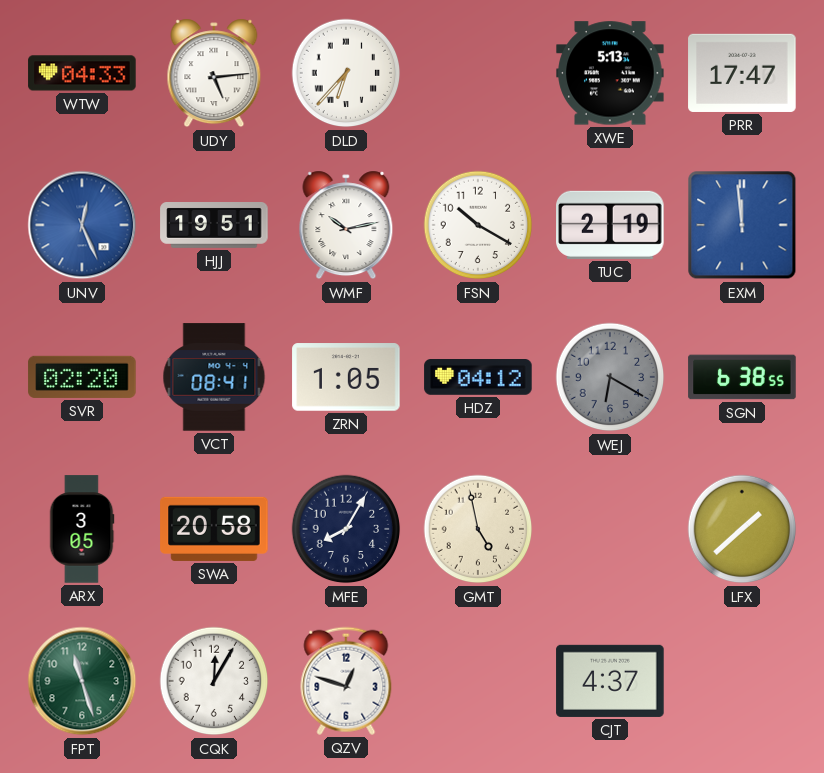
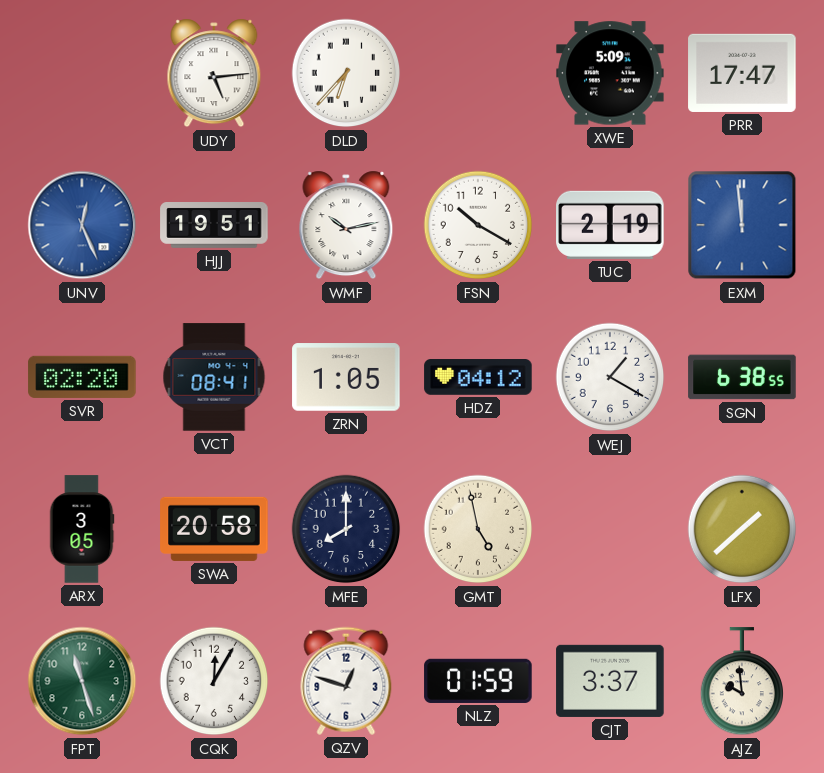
WTW: 04:33 -> none (82, 73)
XWE: 5:13 -> 5:09 (610, 73)
WEJ: 6:20 -> 1:20 (610, 377)
WEJ dial: grey -> white (610, 377)
MFE: 8:05 -> 8:00 (346, 529)
NLZ: none -> 01:59 (478, 681)
CJT: 4:37 -> 3:37 (610, 681)
AJZ: none -> 9:59 (741, 682)
